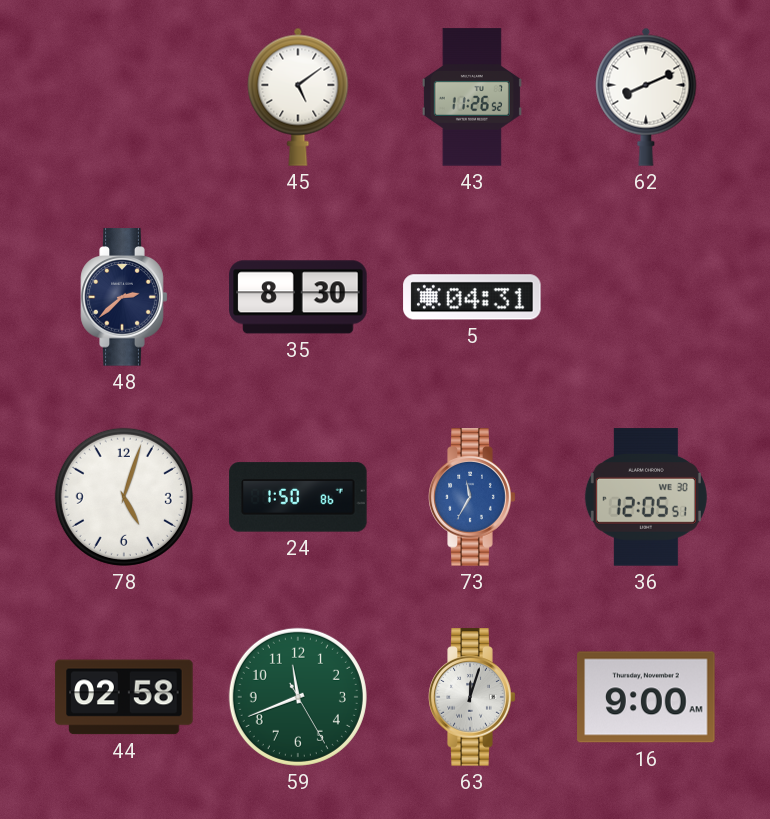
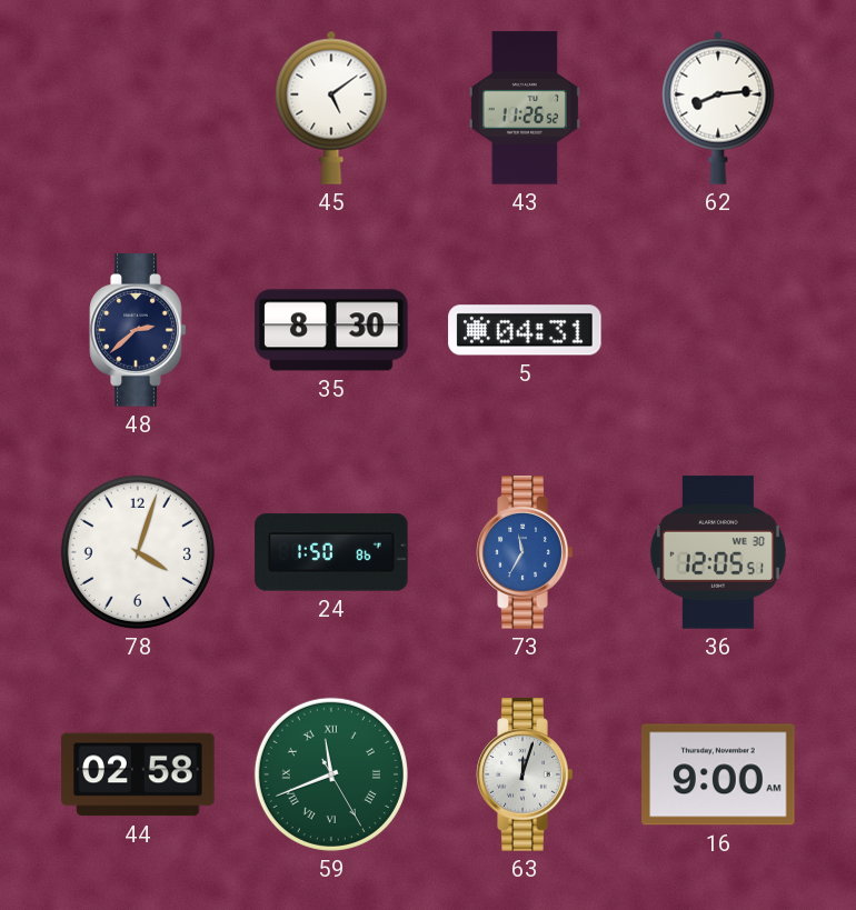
62: 8:11 -> 8:14 (718, 108)
78: 5:03 -> 4:03 (138, 552)
59 numerals: Arabic -> Roman (331, 774)
